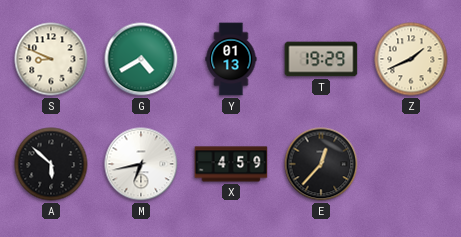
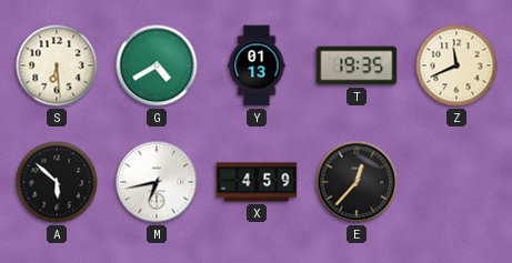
S: 8:49 -> 6:29 (57, 65)
T: 19:29 -> 19:35 (357, 65)
Z: 1:41 -> 11:41 (456, 65)
